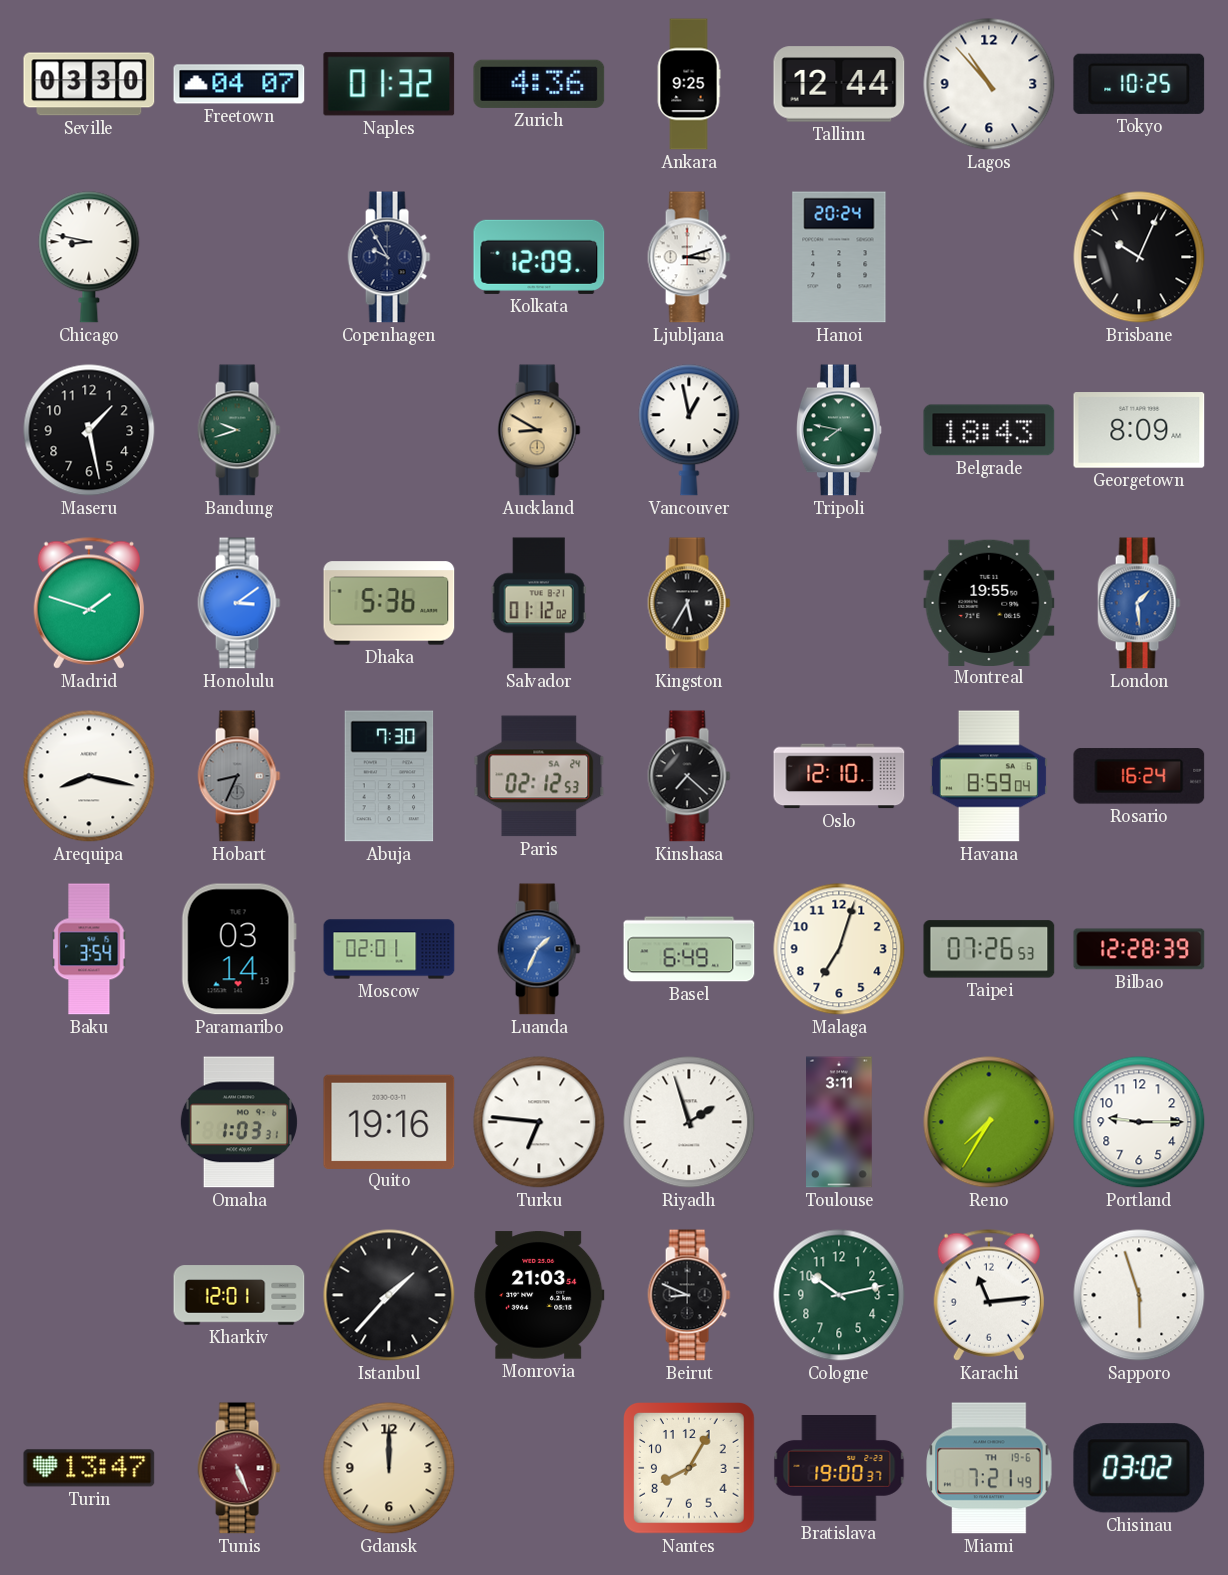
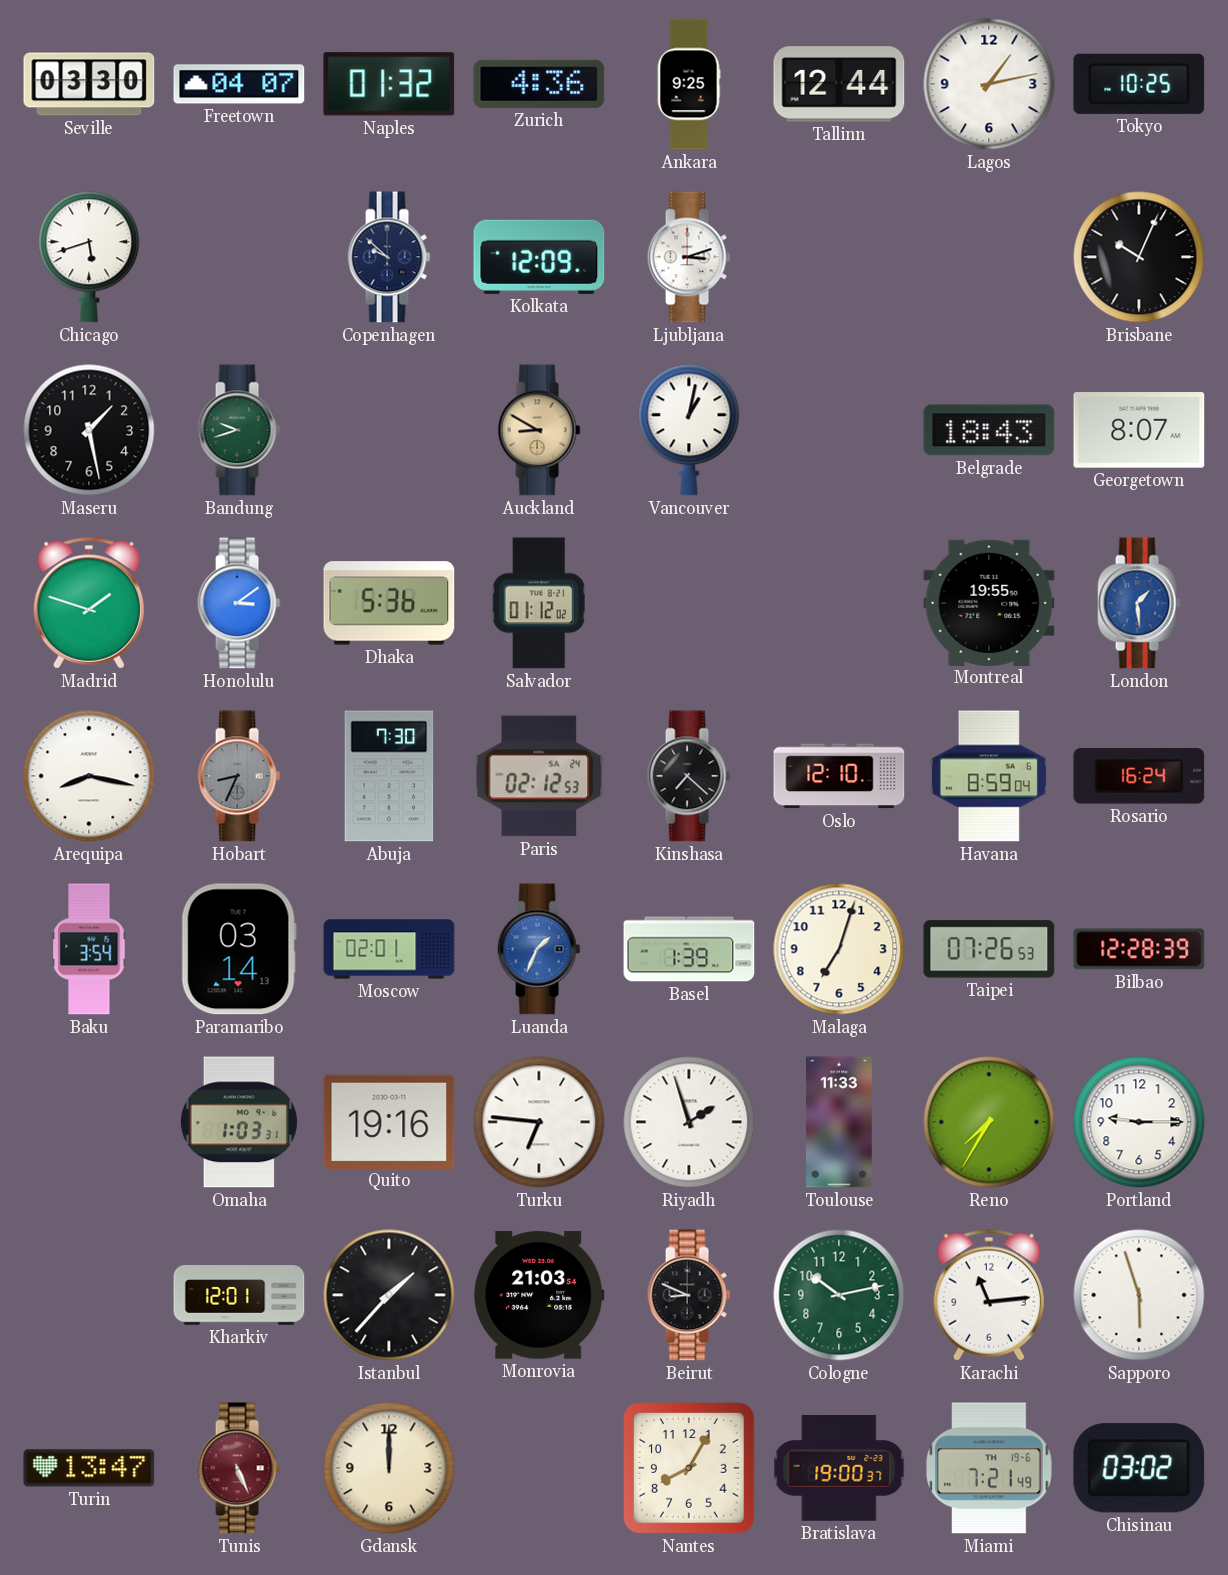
Lagos: 10:53 -> 1:13 (989, 84)
Chicago: 8:47 -> 5:42 (89, 257)
Copenhagen: 9:55 -> 9:52 (389, 257)
Hanoi: 20:24 -> none (839, 257)
Vancouver: 12:58 -> 1:02 (689, 430)
Tripoli: 7:47 -> none (839, 430)
Georgetown: 8:09 -> 8:07 (1139, 430)
Kingston: 5:35 -> none (689, 603)
Basel: 6:49 -> 1:39 (689, 949)
Toulouse: 3:11 -> 11:33 (840, 1122)
